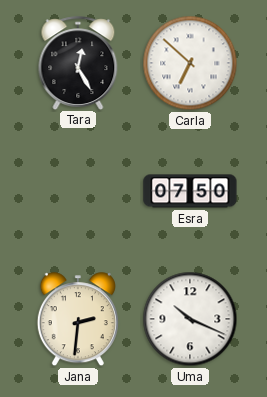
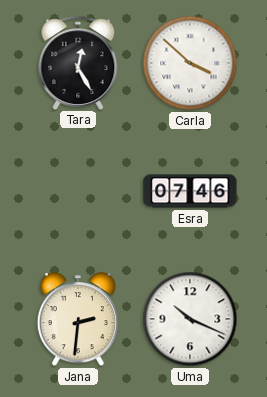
Carla: 6:52 -> 3:52 (190, 63)
Esra: 07:50 -> 07:46 (190, 191)
